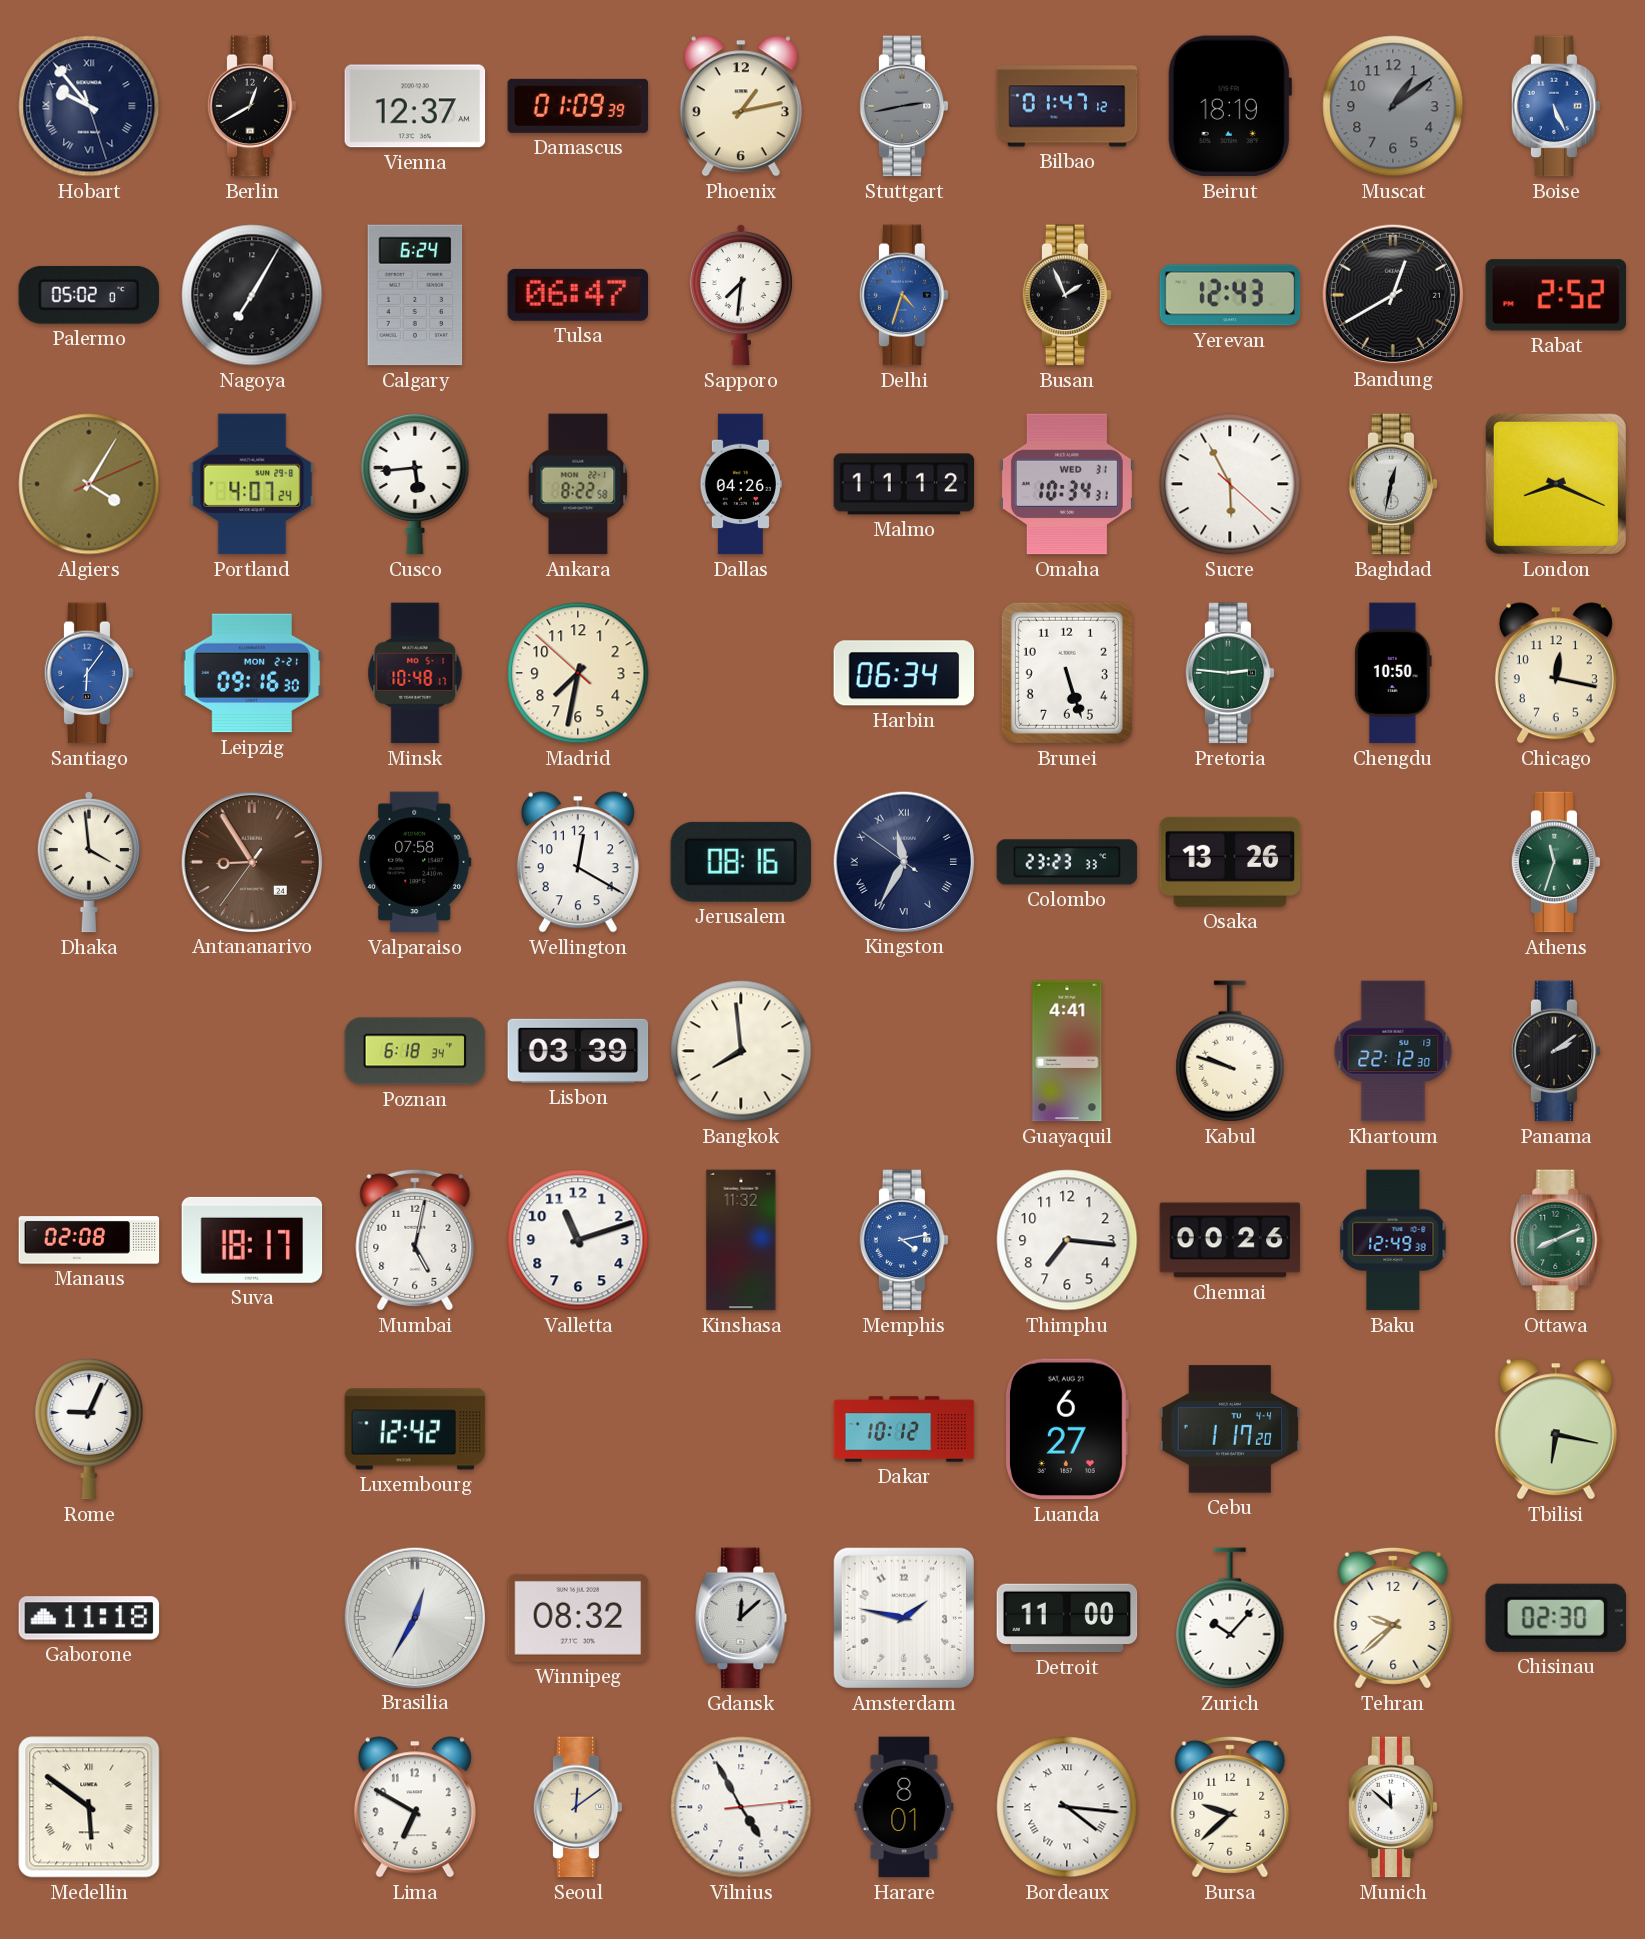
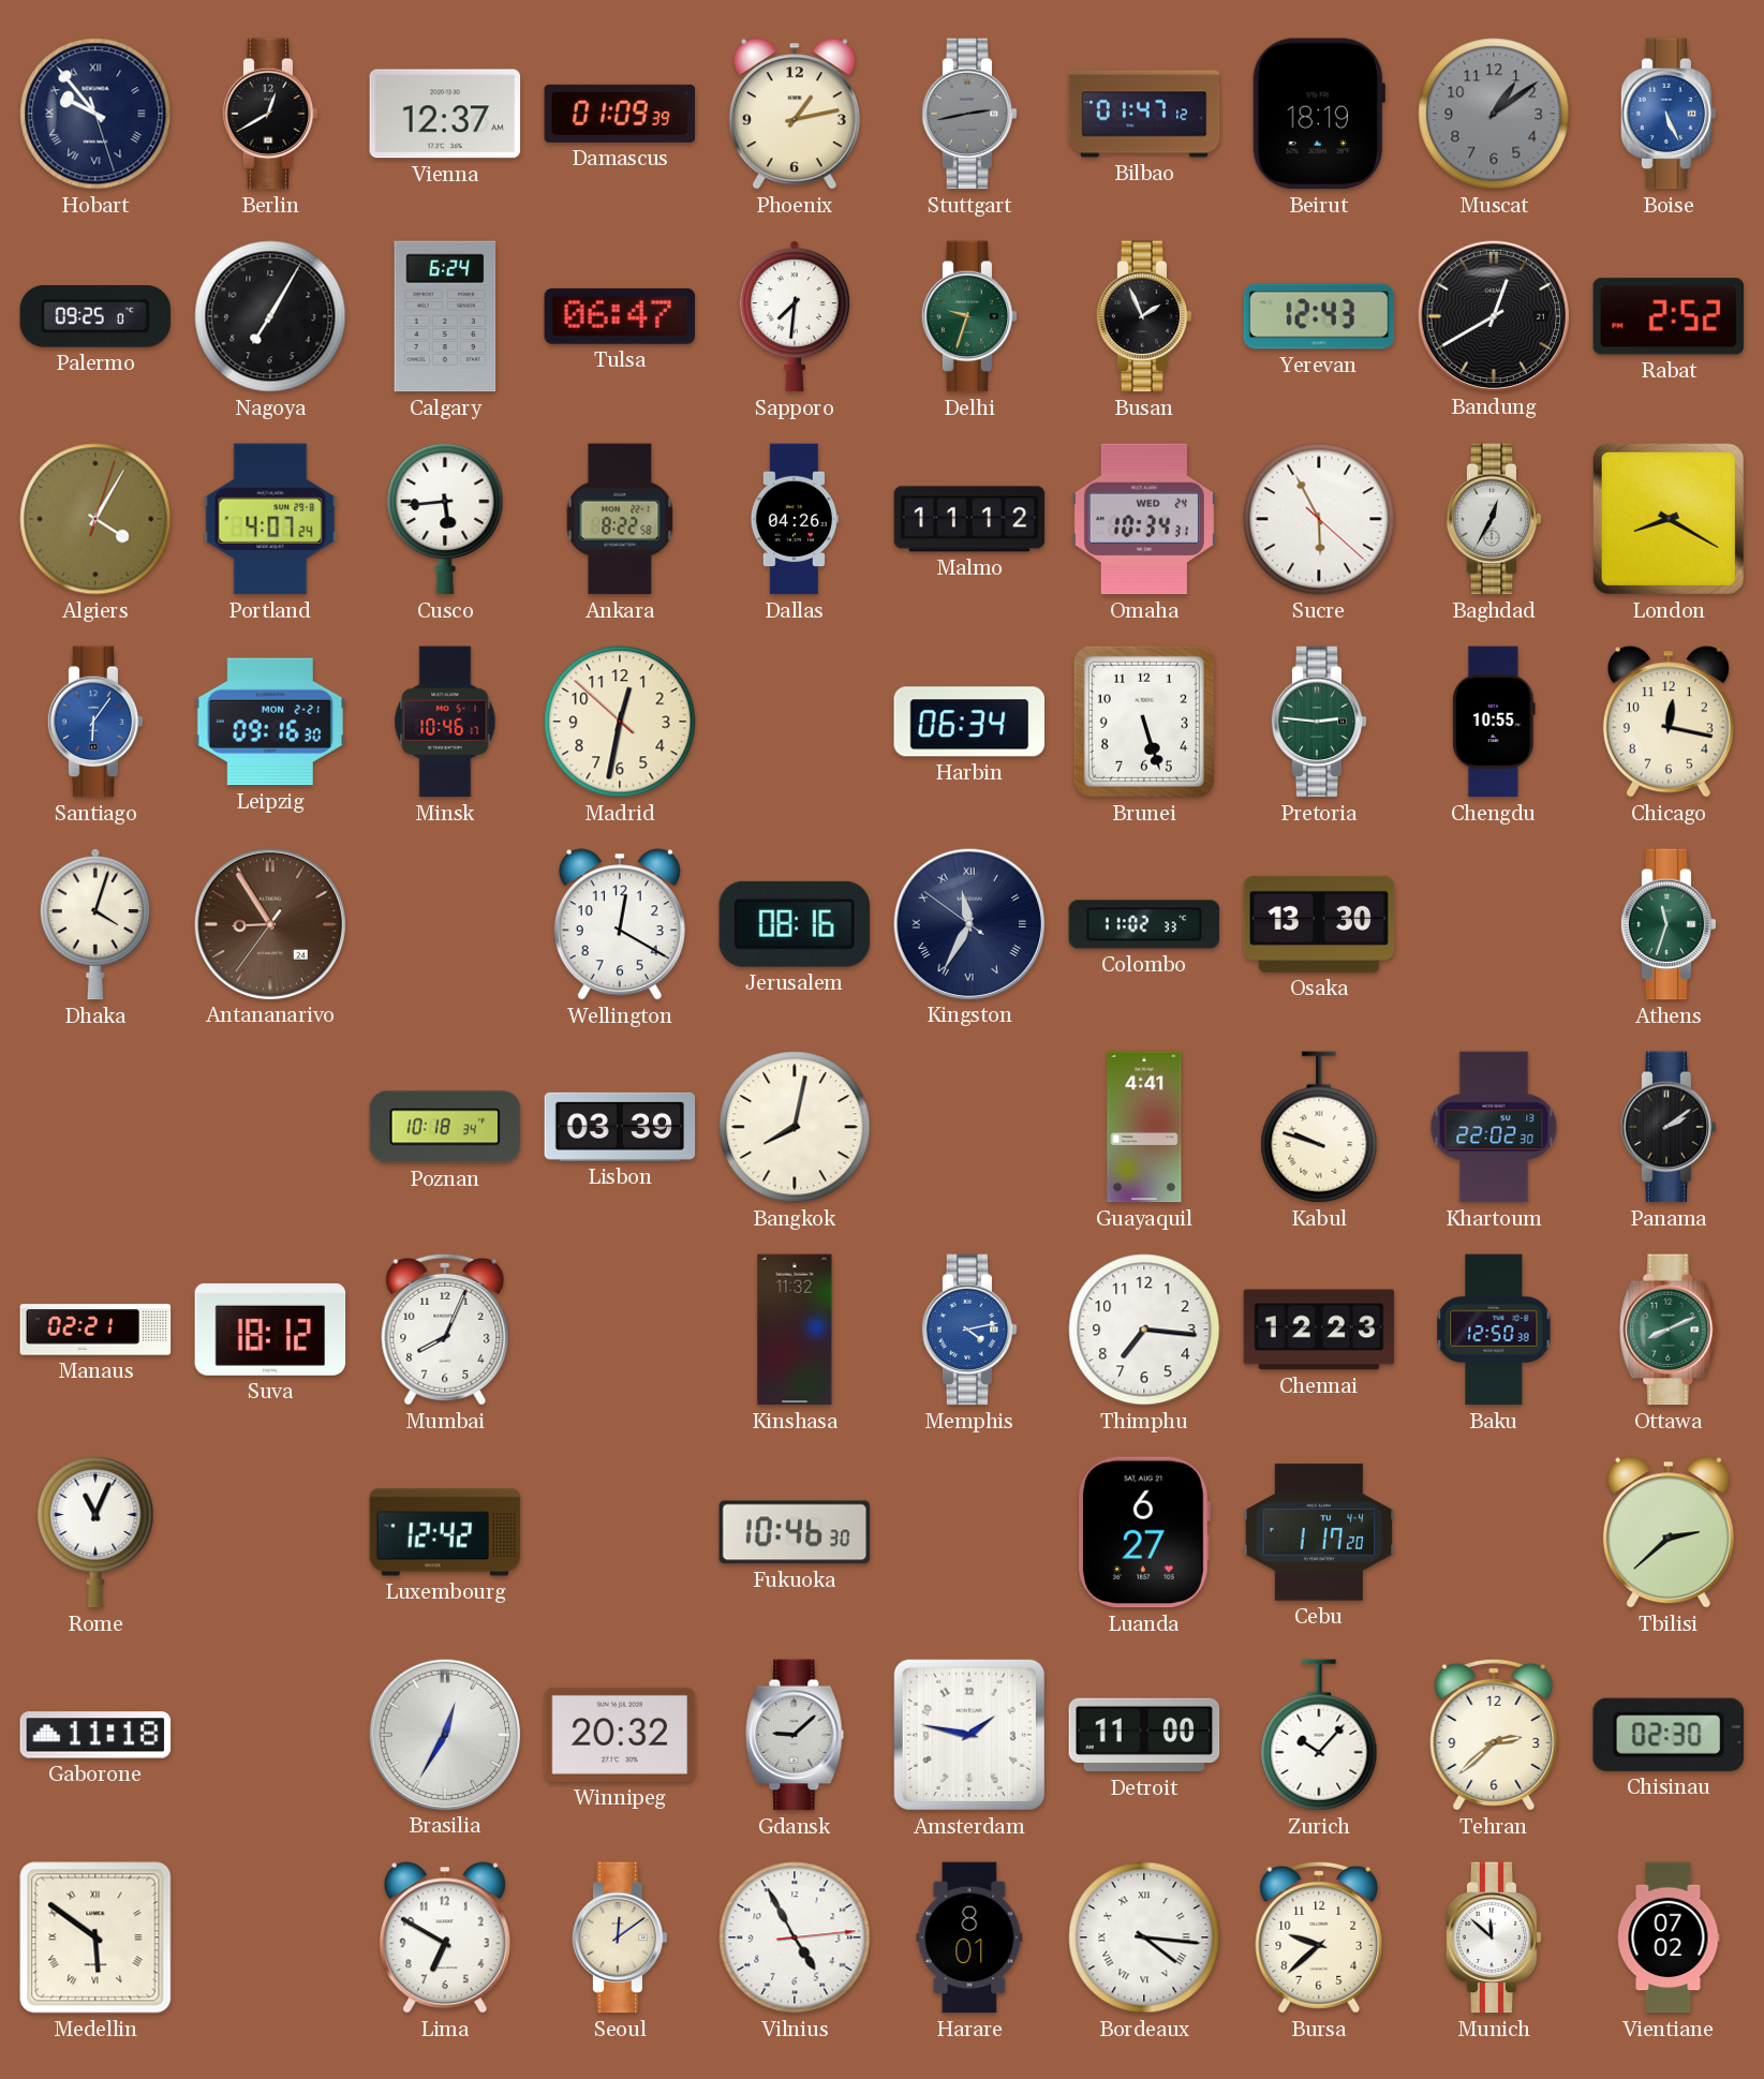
Palermo: 05:02 -> 09:25 (95, 316)
Delhi: 4:33 -> 9:33 (969, 316)
Delhi dial: blue -> green (969, 316)
Algiers: 4:05:11 -> 4:05:03 (95, 519)
Omaha date: WED 31 -> WED 24 (1144, 519)
Baghdad: 12:32 -> 12:35 (1494, 519)
London: 8:19 -> 8:20 (1669, 519)
Minsk: 10:48 -> 10:46 (445, 722)
Madrid: 7:31 -> 12:31 (620, 722)
Chengdu: 10:50 -> 10:55 (1494, 722)
Dhaka: 3:59 -> 4:03 (95, 924)
Valparaiso: 07:58 -> none (415, 862)
Colombo: 23:23 -> 11:02 (1144, 924)
Osaka: 13:26 -> 13:30 (1319, 924)
Poznan: 6:18 -> 10:18 (445, 1127)
Bangkok: 7:59 -> 8:02 (795, 1127)
Khartoum: 22:12 -> 22:02 (1494, 1127)
Manaus: 02:08 -> 02:21 (95, 1330)
Suva: 18:17 -> 18:12 (270, 1330)
Mumbai: 5:02 -> 8:04 (445, 1330)
Valletta: 11:12 -> none (578, 1240)
Chennai: 00:26 -> 12:23 (1319, 1330)
Baku: 12:49 -> 12:50 (1494, 1330)
Rome: 9:04 -> 11:04 (95, 1532)
Fukuoka: none -> 10:46 (795, 1532)
Dakar: 10:12 -> none (904, 1429)
Tbilisi: 6:17 -> 2:38 (1669, 1532)
Winnipeg: 08:32 -> 20:32 (620, 1735)
Gdansk: 12:08 -> 9:08 (795, 1735)
Tehran: 9:38 -> 2:38 (1494, 1735)
Vientiane: none -> 07:02 (1669, 1937)
